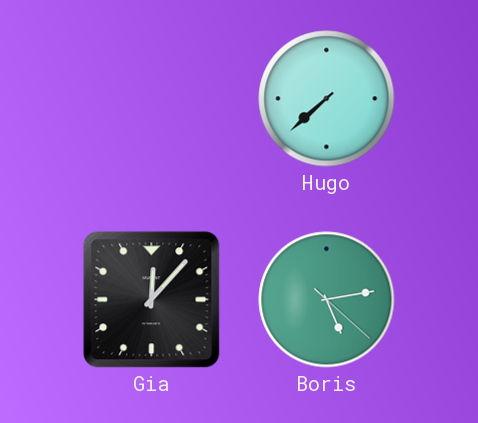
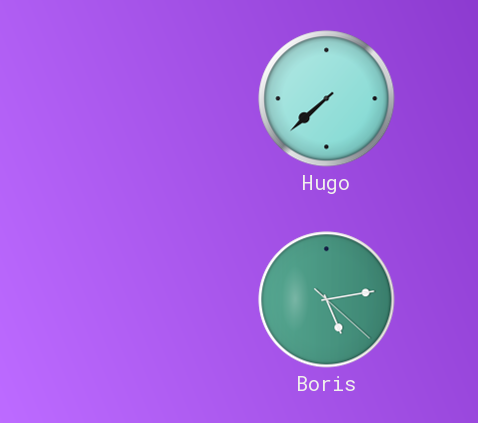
Gia: 12:07 -> none (152, 300)
